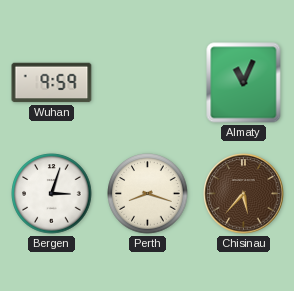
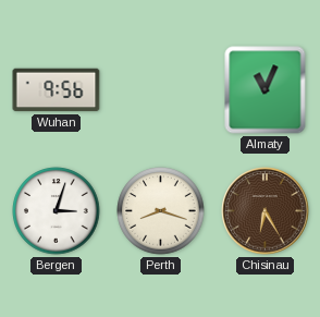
Wuhan: 9:59 -> 9:56 (57, 90)
Chisinau: 5:37 -> 6:25 (266, 211)
